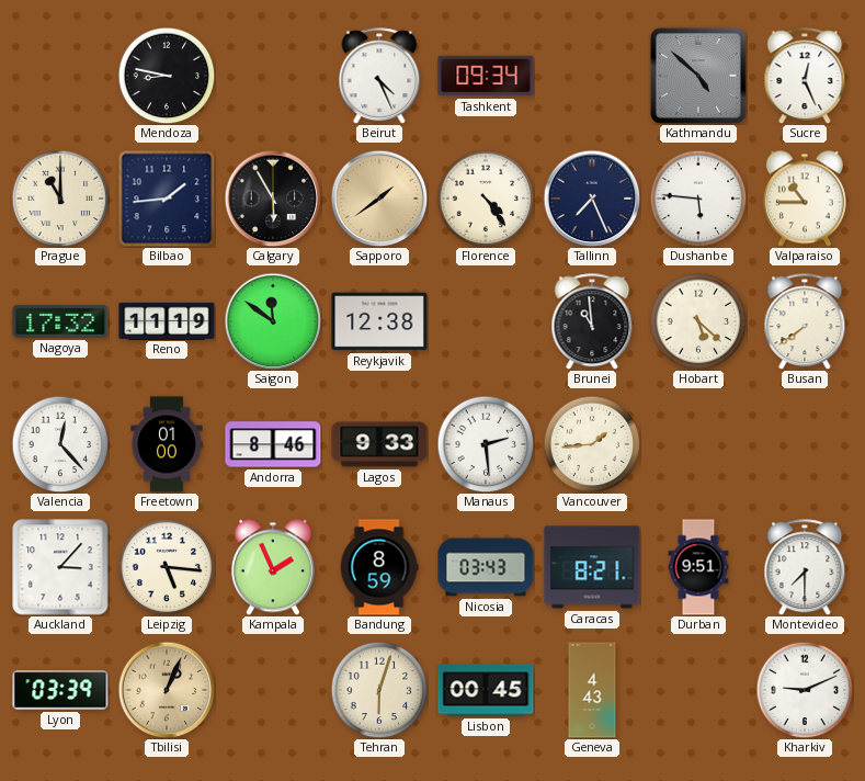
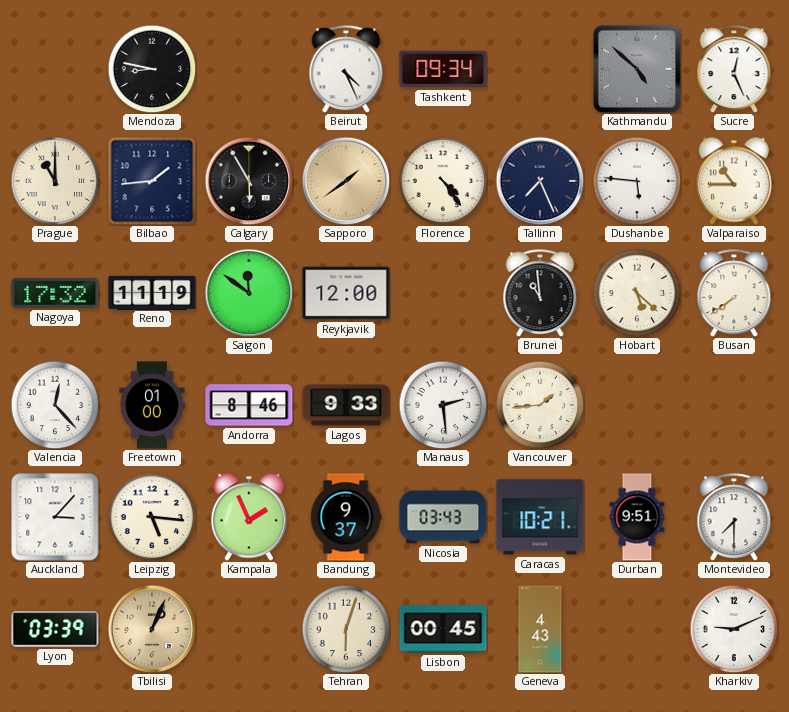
Reykjavik: 12:38 -> 12:00 (346, 293)
Bandung: 8:59 -> 9:37 (346, 517)
Caracas: 8:21 -> 10:21 (540, 517)
